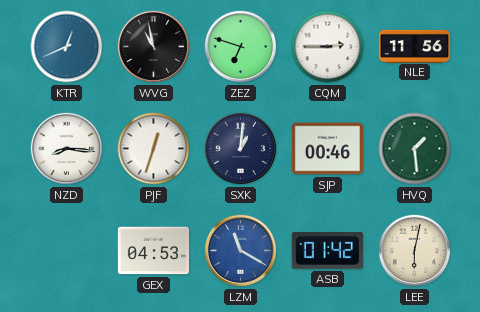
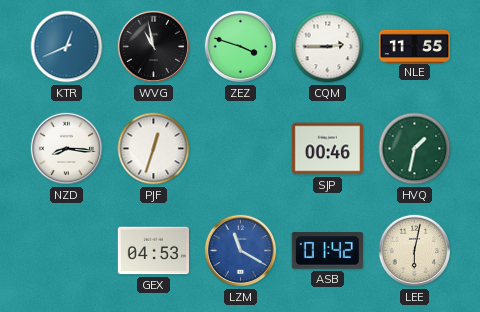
ZEZ: 6:48 -> 3:48 (241, 47)
NLE: 11:56 -> 11:55 (415, 46)
SXK: 1:01 -> none (241, 149)
HVQ: 1:29 -> 1:32 (415, 149)
